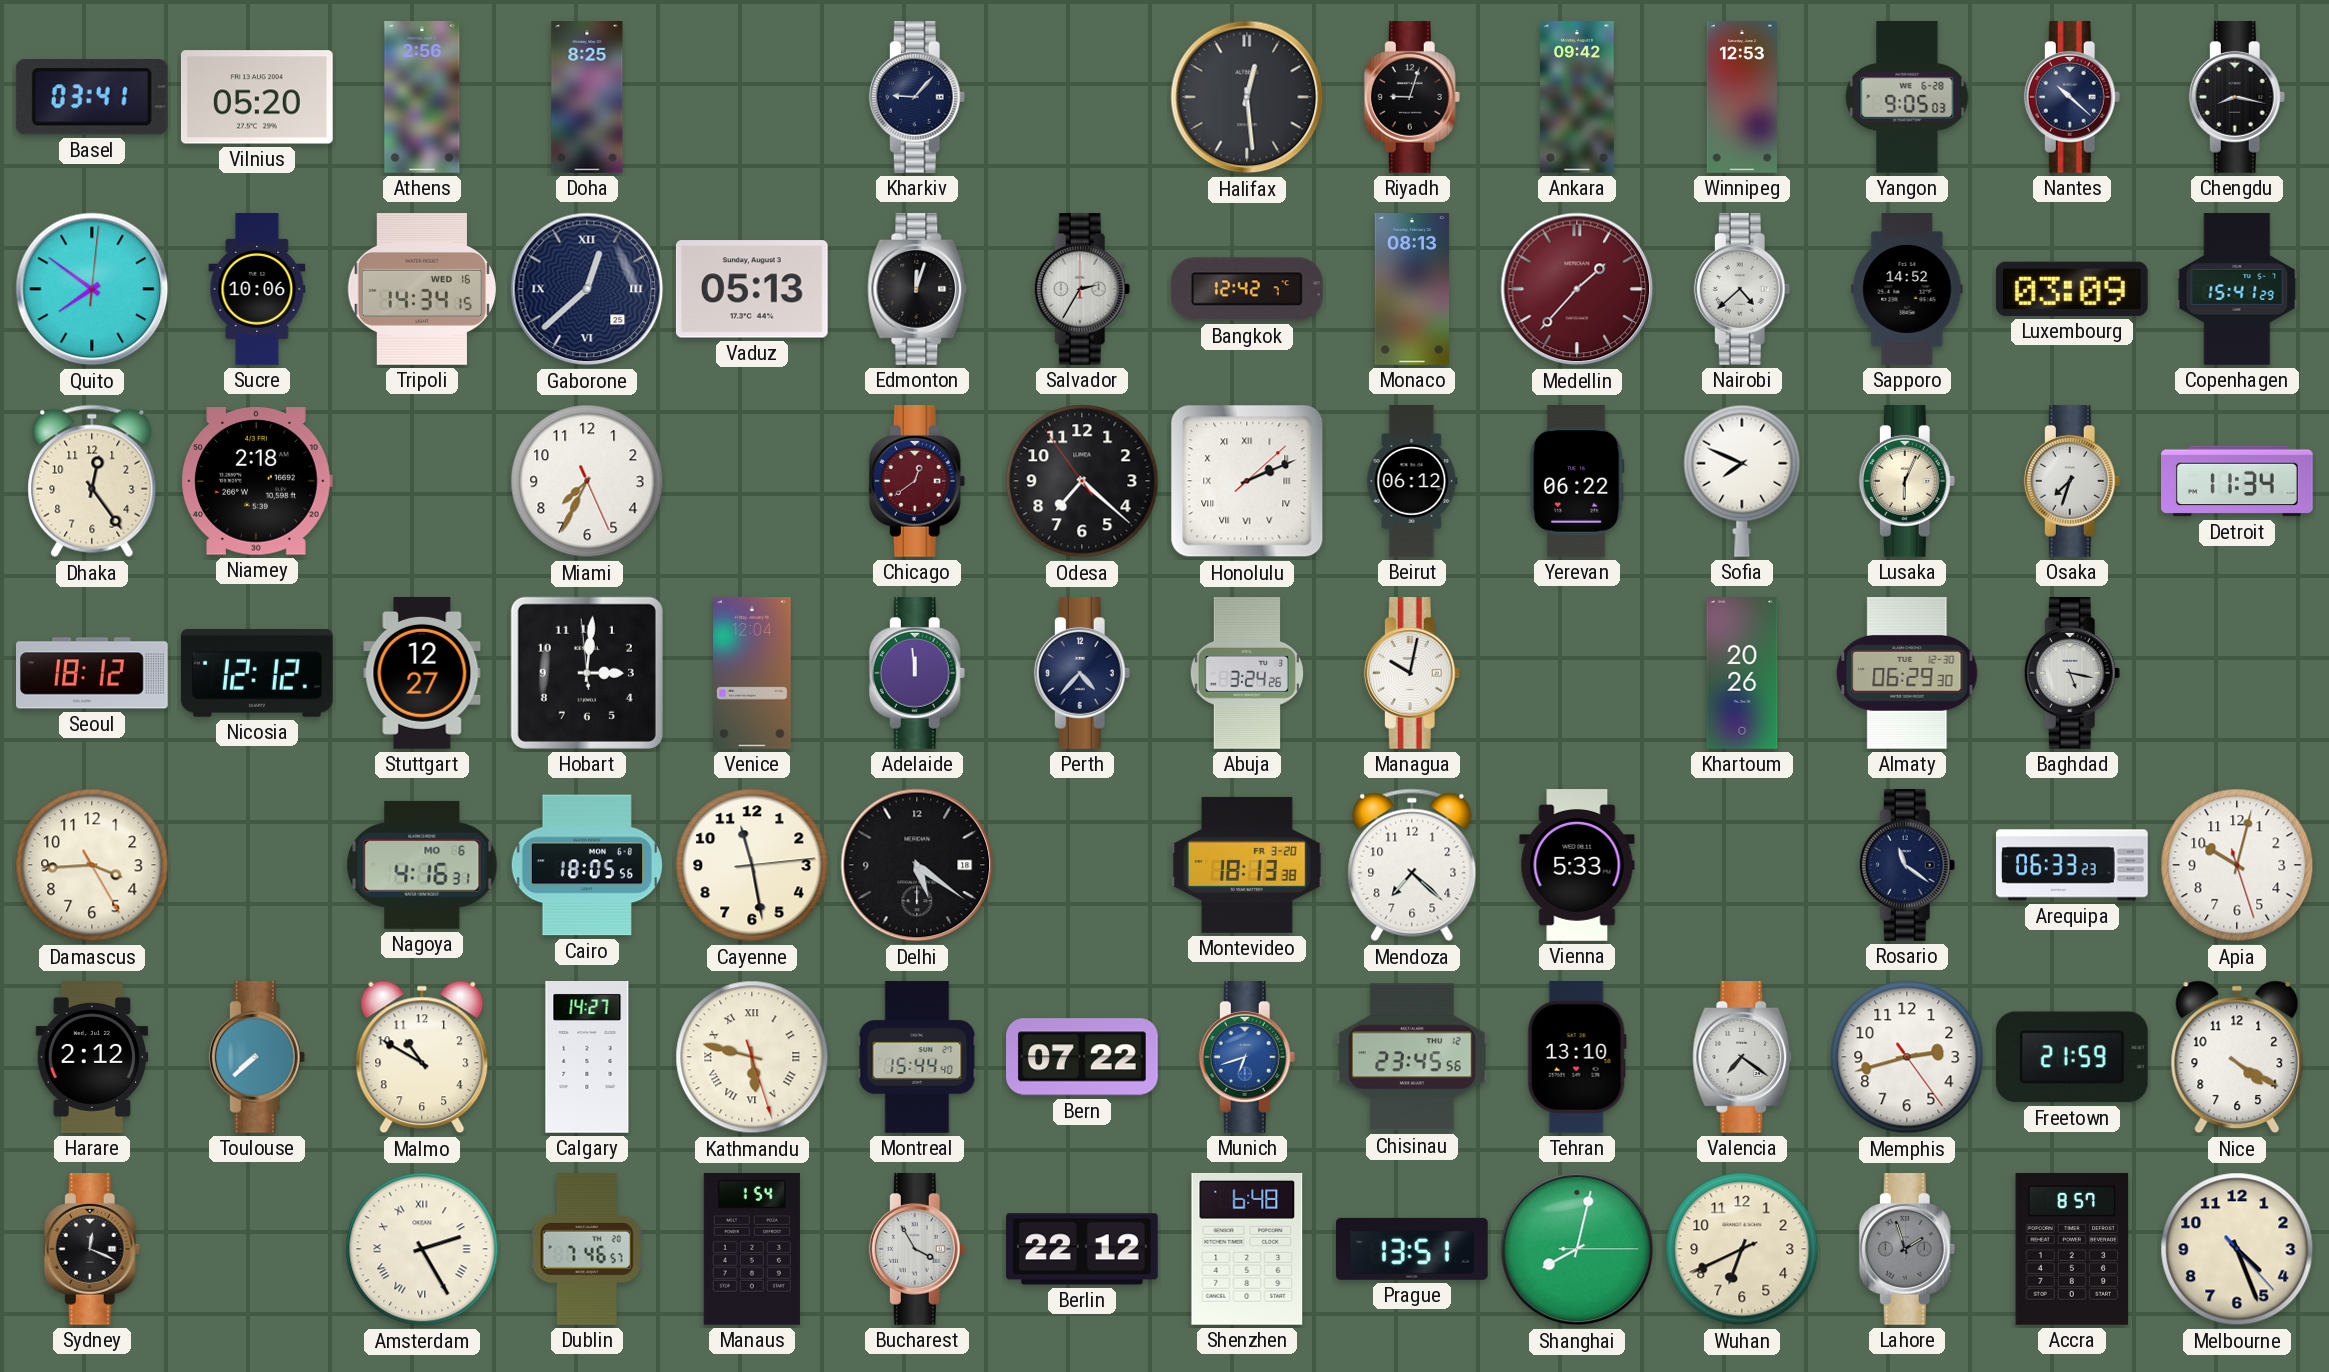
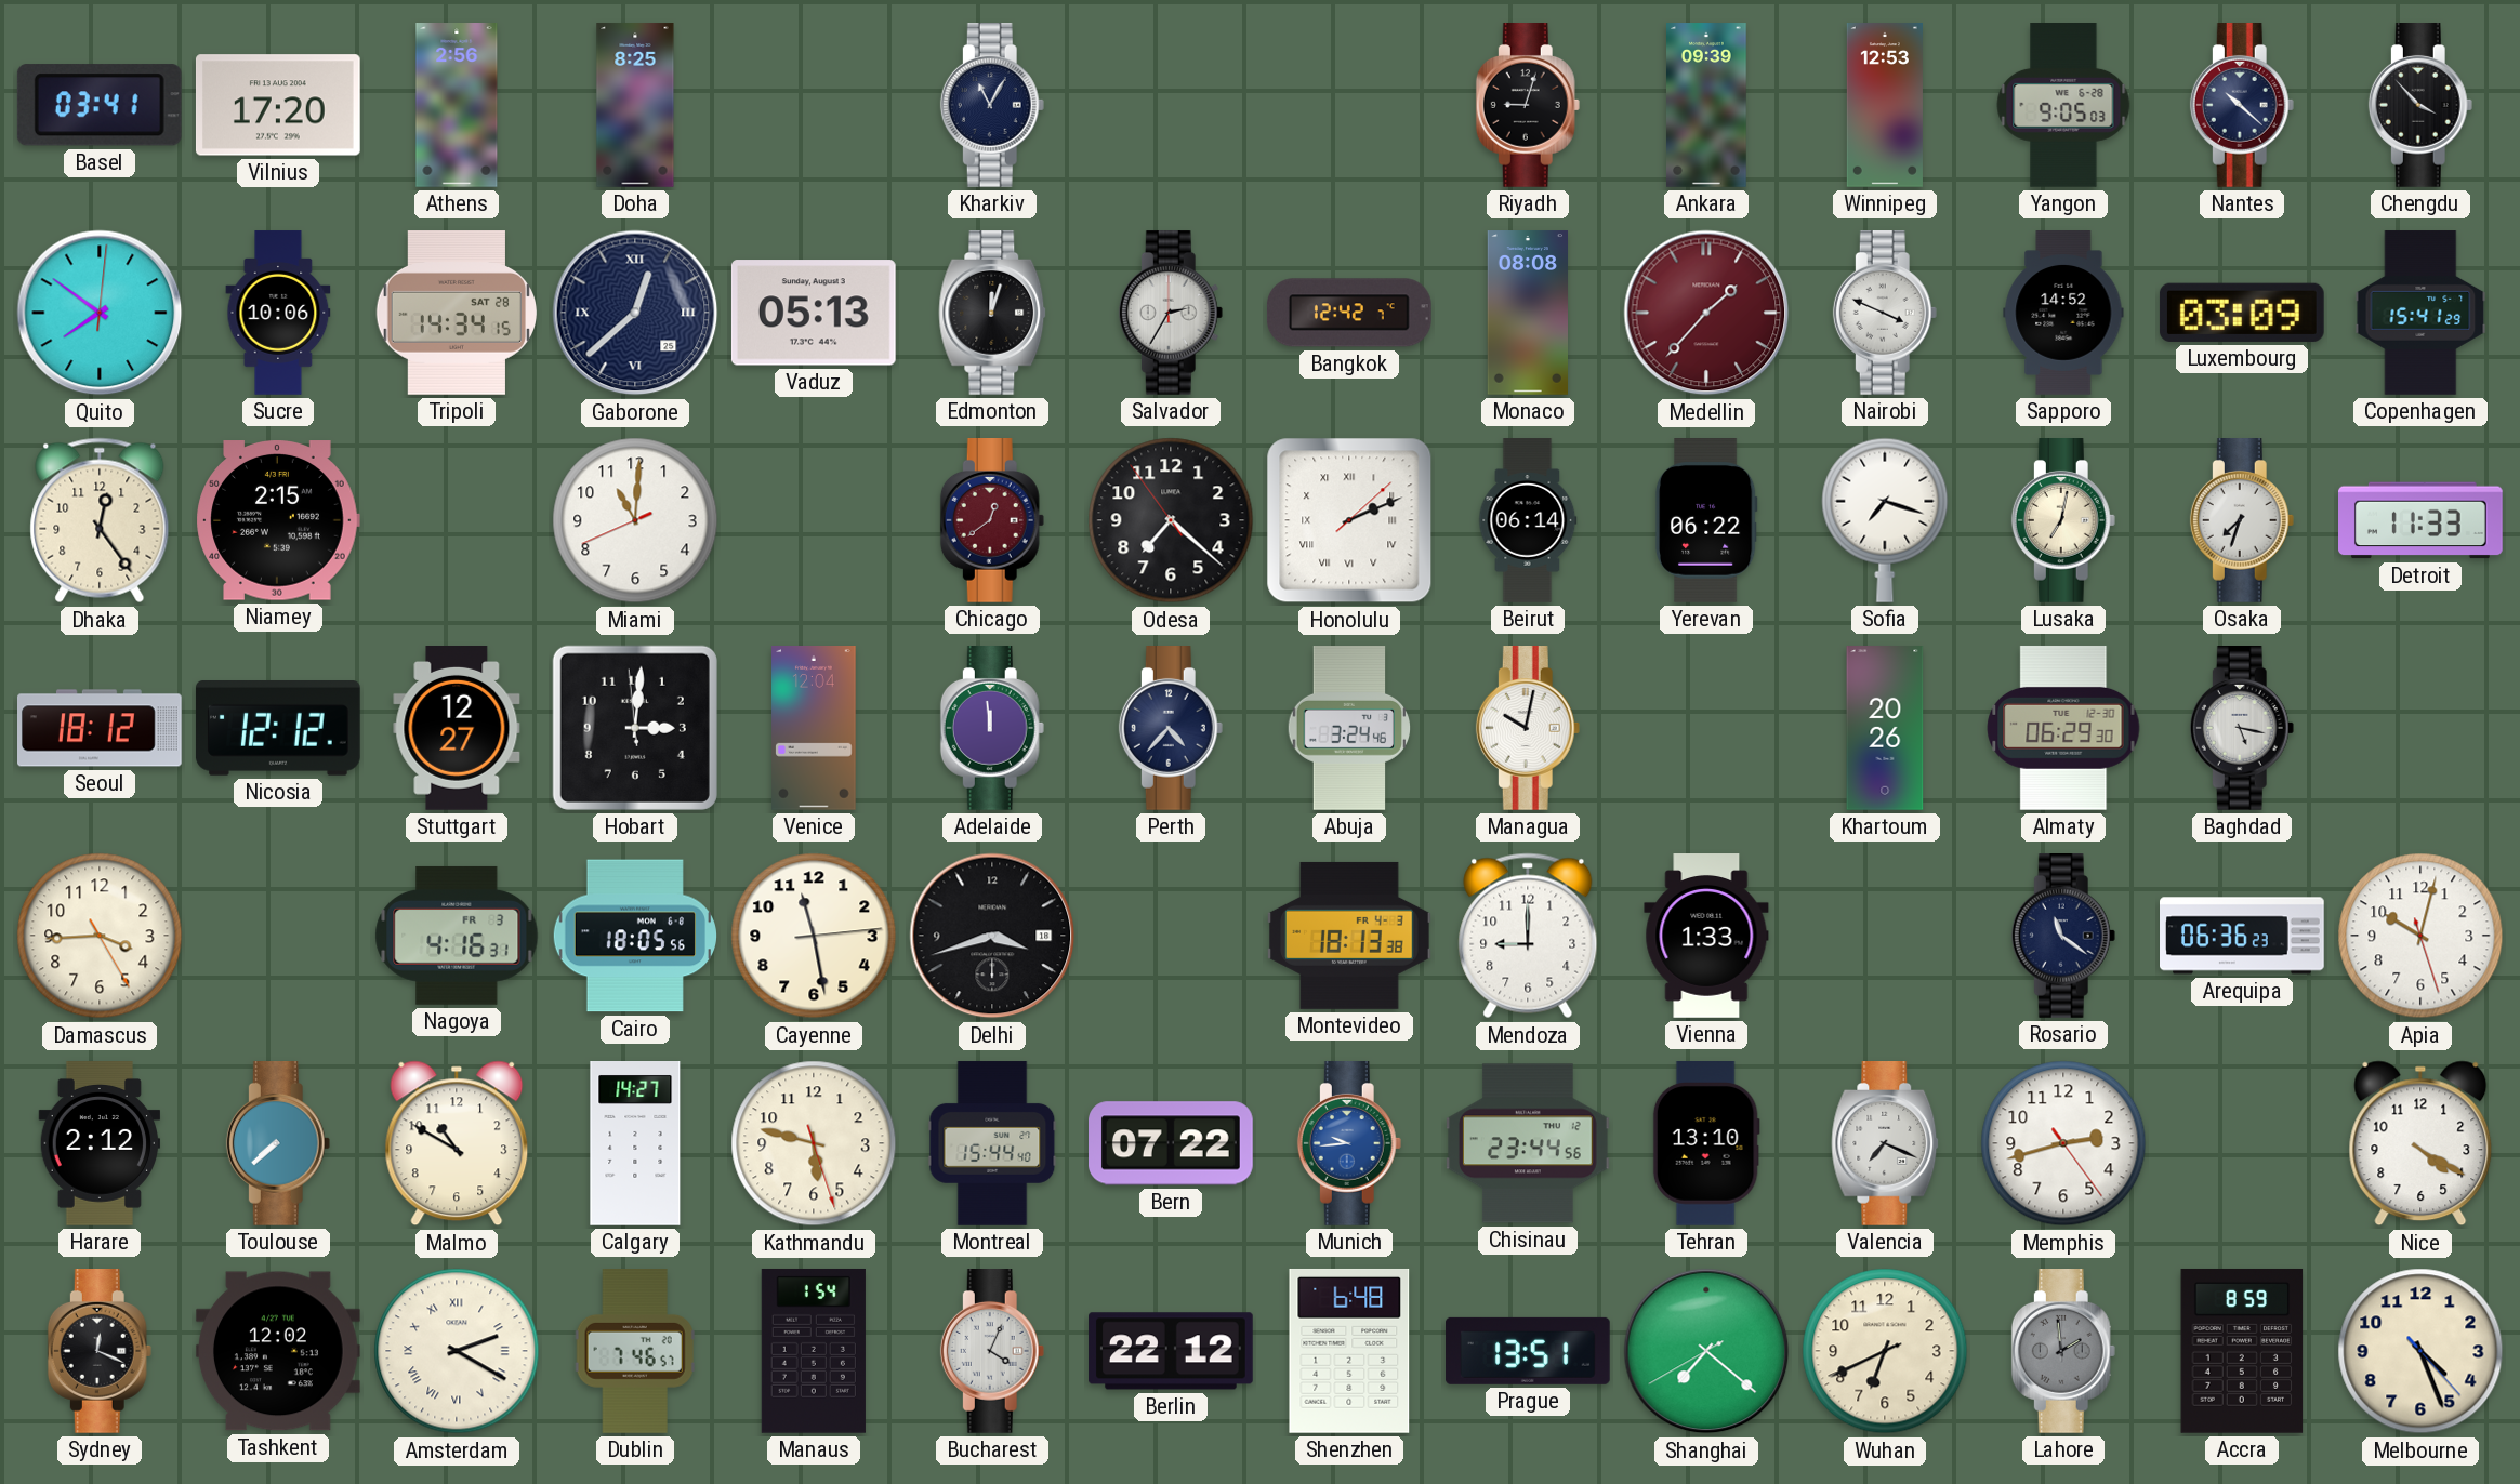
Vilnius: 05:20 -> 17:20 (278, 105)
Kharkiv: 9:07 -> 11:05 (992, 106)
Halifax: 12:29 -> none (1247, 97)
Ankara: 09:42 -> 09:39 (1707, 105)
Chengdu: 8:17 -> 3:53 (2420, 106)
Tripoli date: WED 16 -> SAT 28 (456, 314)
Monaco: 08:13 -> 08:08 (1527, 313)
Nairobi: 4:38 -> 3:49 (1885, 314)
Niamey: 2:18 -> 2:15 (278, 520)
Miami: 7:34 -> 11:00 (635, 520)
Beirut: 06:12 -> 06:14 (1528, 520)
Sofia: 7:49 -> 7:18 (1885, 520)
Lusaka: 6:04 -> 7:02 (2063, 521)
Detroit: 11:34 -> 11:33 (2422, 520)
Abuja: 3:24:26 -> 3:24:46 (1349, 729)
Nagoya date: MO 6 -> FR 3 (457, 936)
Delhi: 5:21 -> 3:42 (992, 936)
Montevideo date: FR 3-20 -> FR 4-3 (1350, 936)
Mendoza: 7:22 -> 9:00 (1528, 936)
Vienna: 5:33 -> 1:33 (1706, 936)
Arequipa: 06:33 -> 06:36 (2243, 936)
Kathmandu numerals: Roman -> Arabic (814, 1143)
Munich: 6:42 -> 9:44 (1349, 1144)
Chisinau: 23:45 -> 23:44 (1529, 1143)
Valencia: 7:21 -> 7:19 (1885, 1144)
Freetown: 21:59 -> none (2072, 1057)
Tashkent: none -> 12:02 (278, 1351)
Amsterdam: 2:25 -> 2:20 (457, 1351)
Bucharest: 3:55 -> 4:04 (992, 1352)
Shanghai: 8:02 -> 7:21 (1706, 1351)
Lahore: 1:57 -> 1:59 (2063, 1352)
Accra: 8:57 -> 8:59 (2242, 1351)
